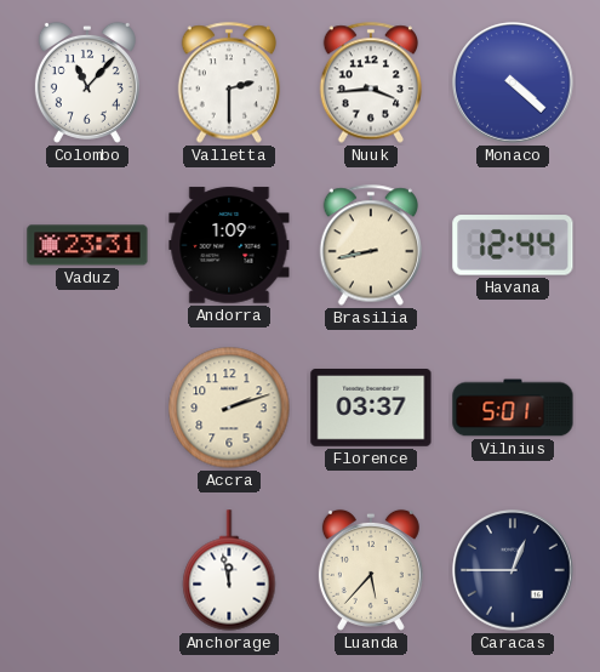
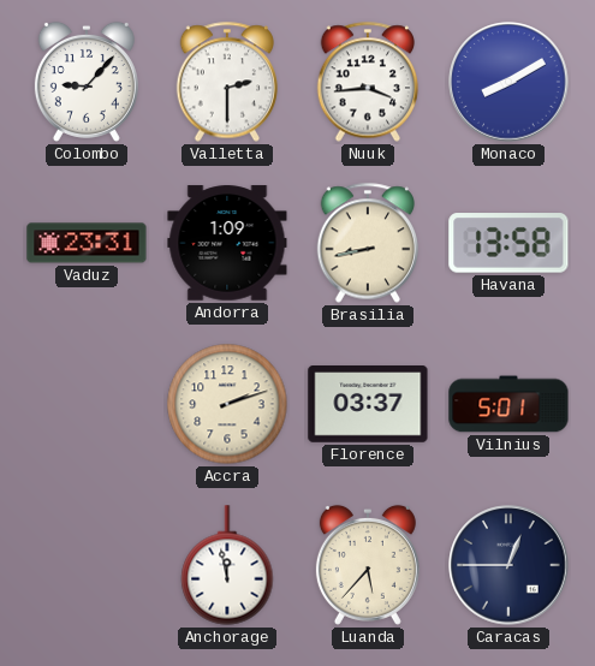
Colombo: 11:07 -> 9:07 (87, 82)
Monaco: 4:22 -> 8:10 (508, 82)
Havana: 12:44 -> 13:58 (508, 243)
